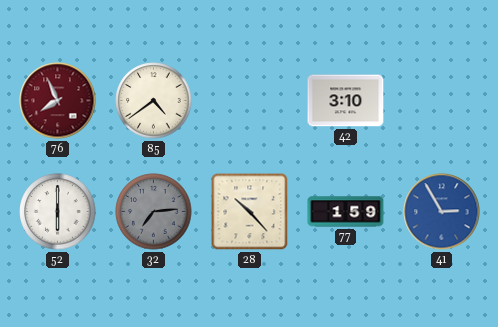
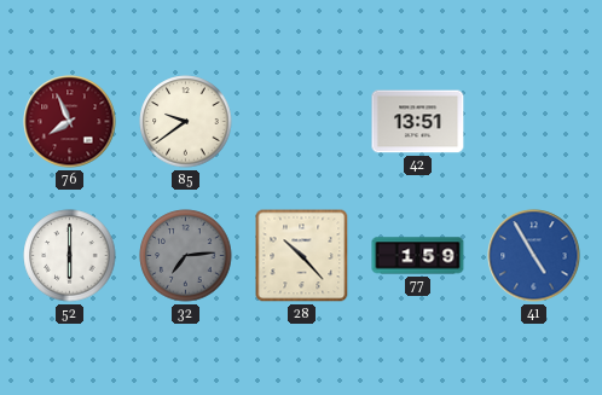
85: 4:39 -> 9:39 (186, 122)
42: 3:10 -> 13:51 (418, 122)
41: 2:55 -> 4:55 (534, 256)
